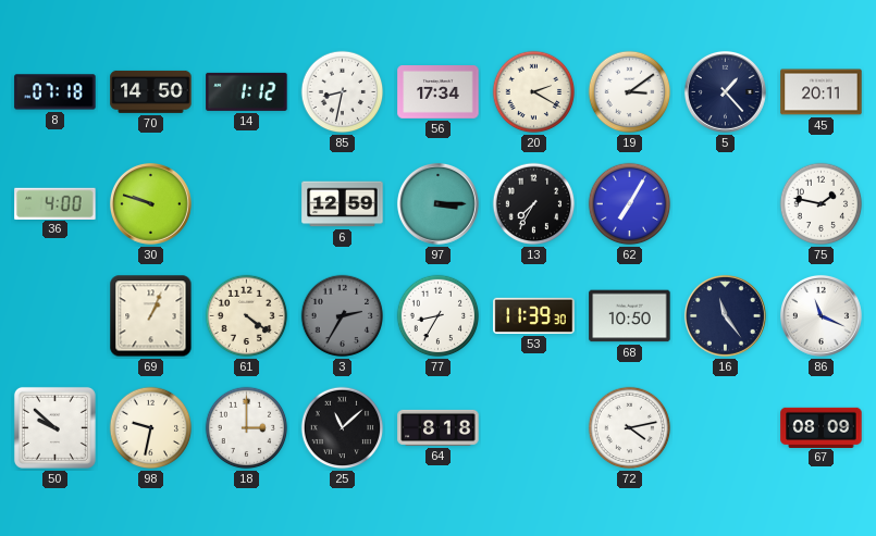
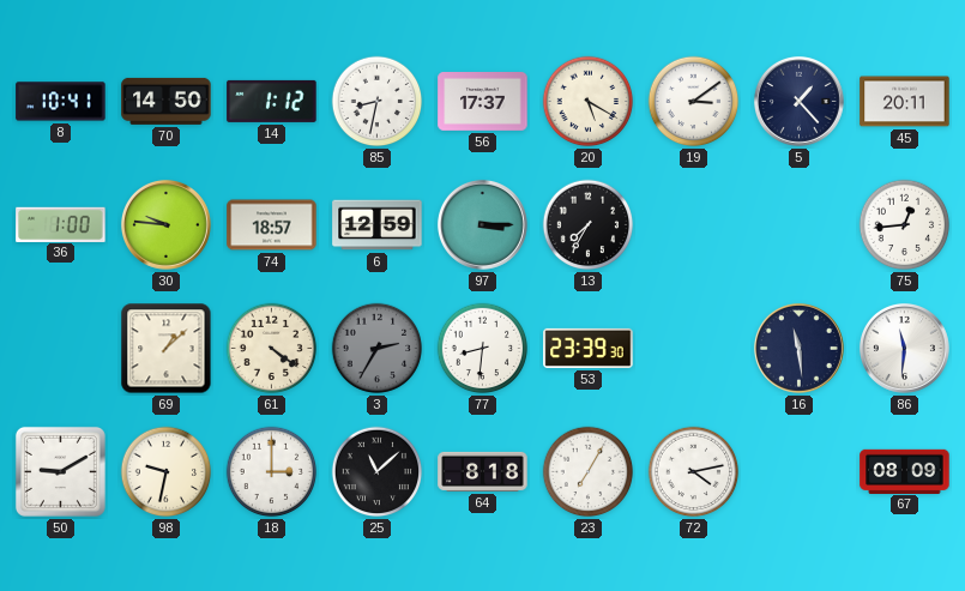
8: 07:18 -> 10:41 (61, 102)
56: 17:34 -> 17:37 (483, 102)
20: 2:20 -> 5:20 (589, 102)
36: 4:00 -> 1:00 (61, 224)
30: 9:48 -> 9:46 (165, 224)
74: none -> 18:57 (272, 225)
62: 7:05 -> none (630, 204)
75: 1:47 -> 12:44 (905, 225)
69: 1:04 -> 1:08 (167, 349)
77: 8:35 -> 8:31 (483, 349)
53: 11:39 -> 23:39 (589, 348)
68: 10:50 -> none (630, 316)
16: 11:24 -> 11:29 (798, 348)
86: 11:19 -> 11:31 (904, 348)
50: 9:52 -> 9:10 (60, 471)
23: none -> 7:05 (589, 472)
